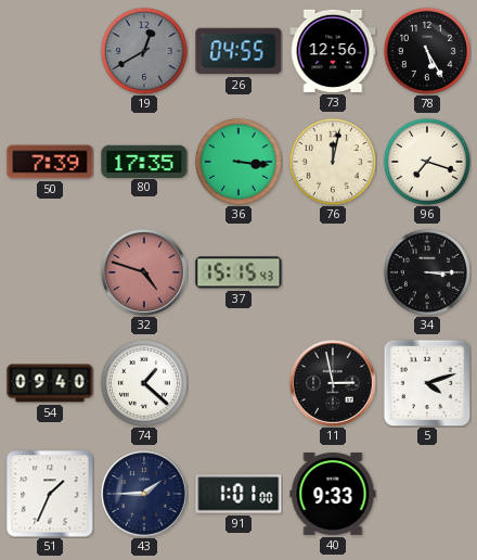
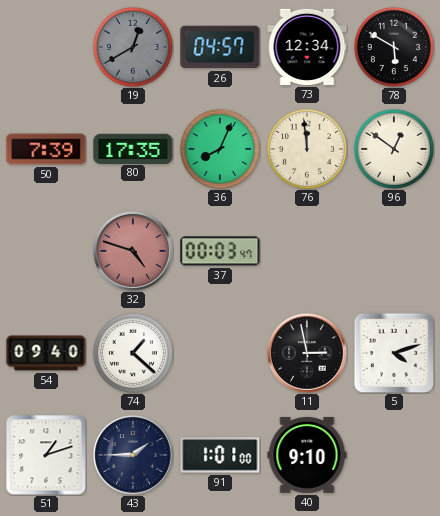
26: 04:55 -> 04:57 (220, 47)
73: 12:56 -> 12:34 (307, 47)
78: 5:25 -> 5:50 (394, 47)
36: 3:16 -> 8:04 (220, 149)
76: 12:02 -> 11:59 (307, 149)
96: 7:18 -> 12:51 (394, 149)
37: 15:15 -> 00:03 (220, 251)
34: 3:15 -> none (427, 272)
51: 1:34 -> 1:12 (46, 455)
40: 9:33 -> 9:10 (307, 455)
